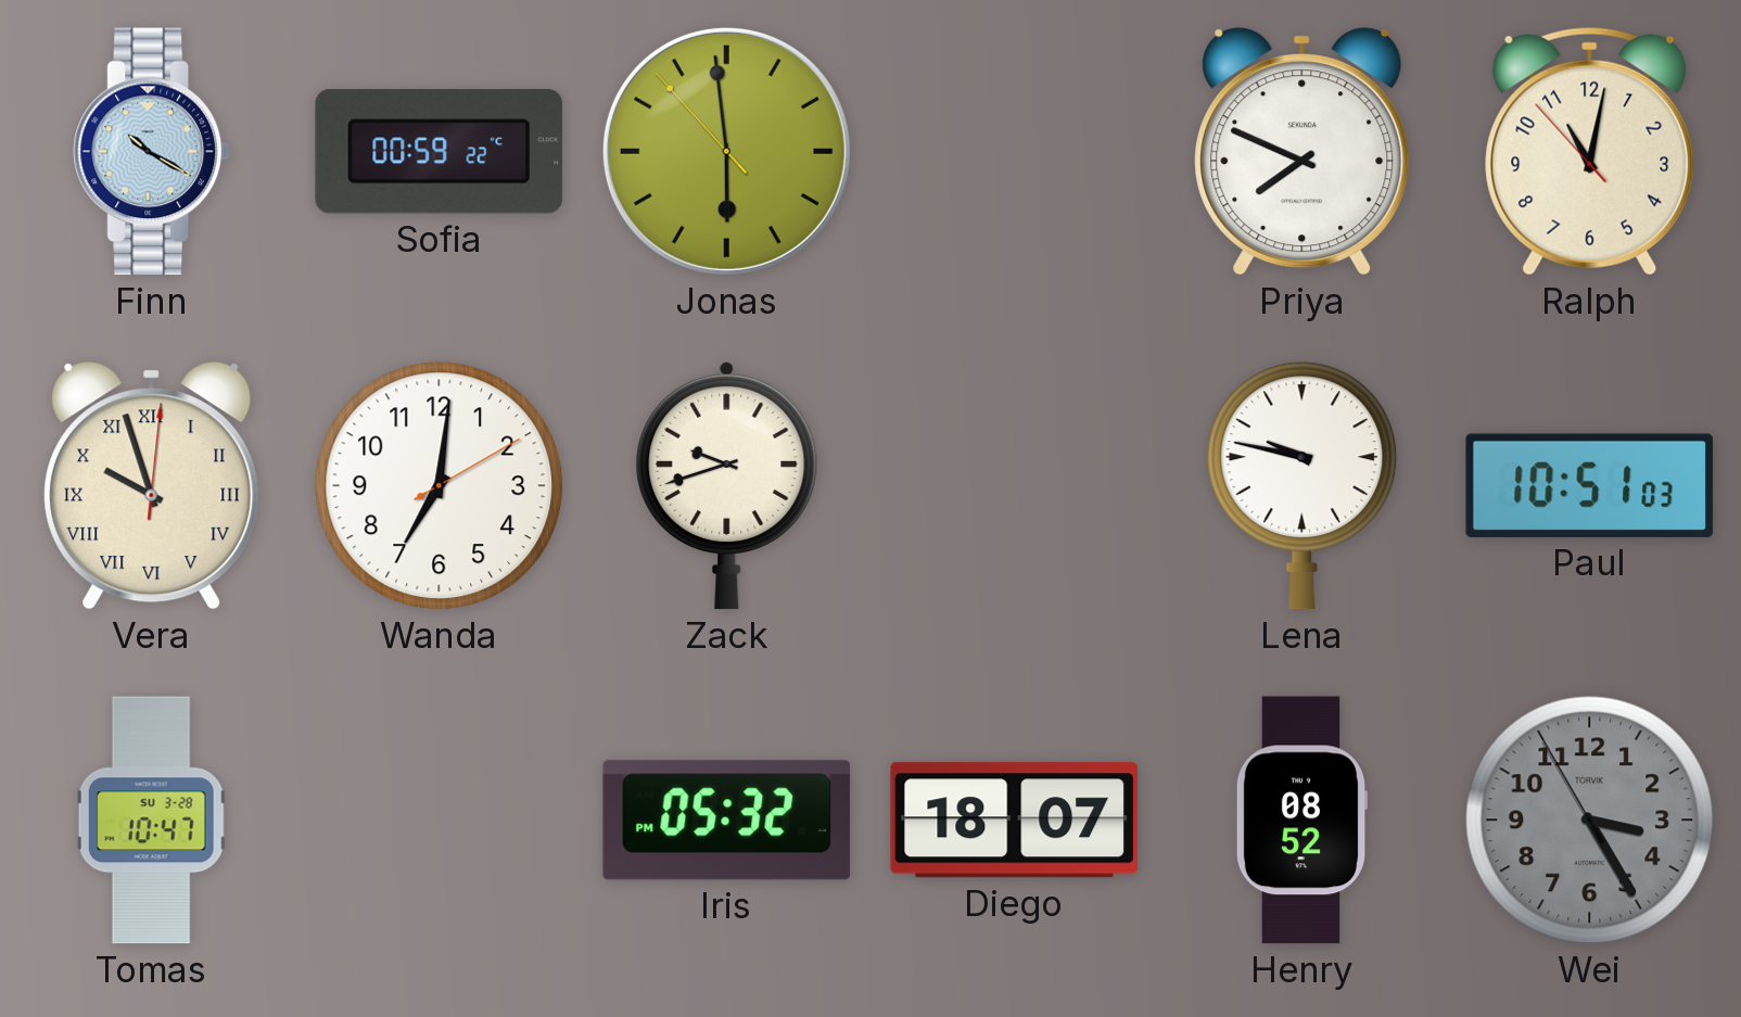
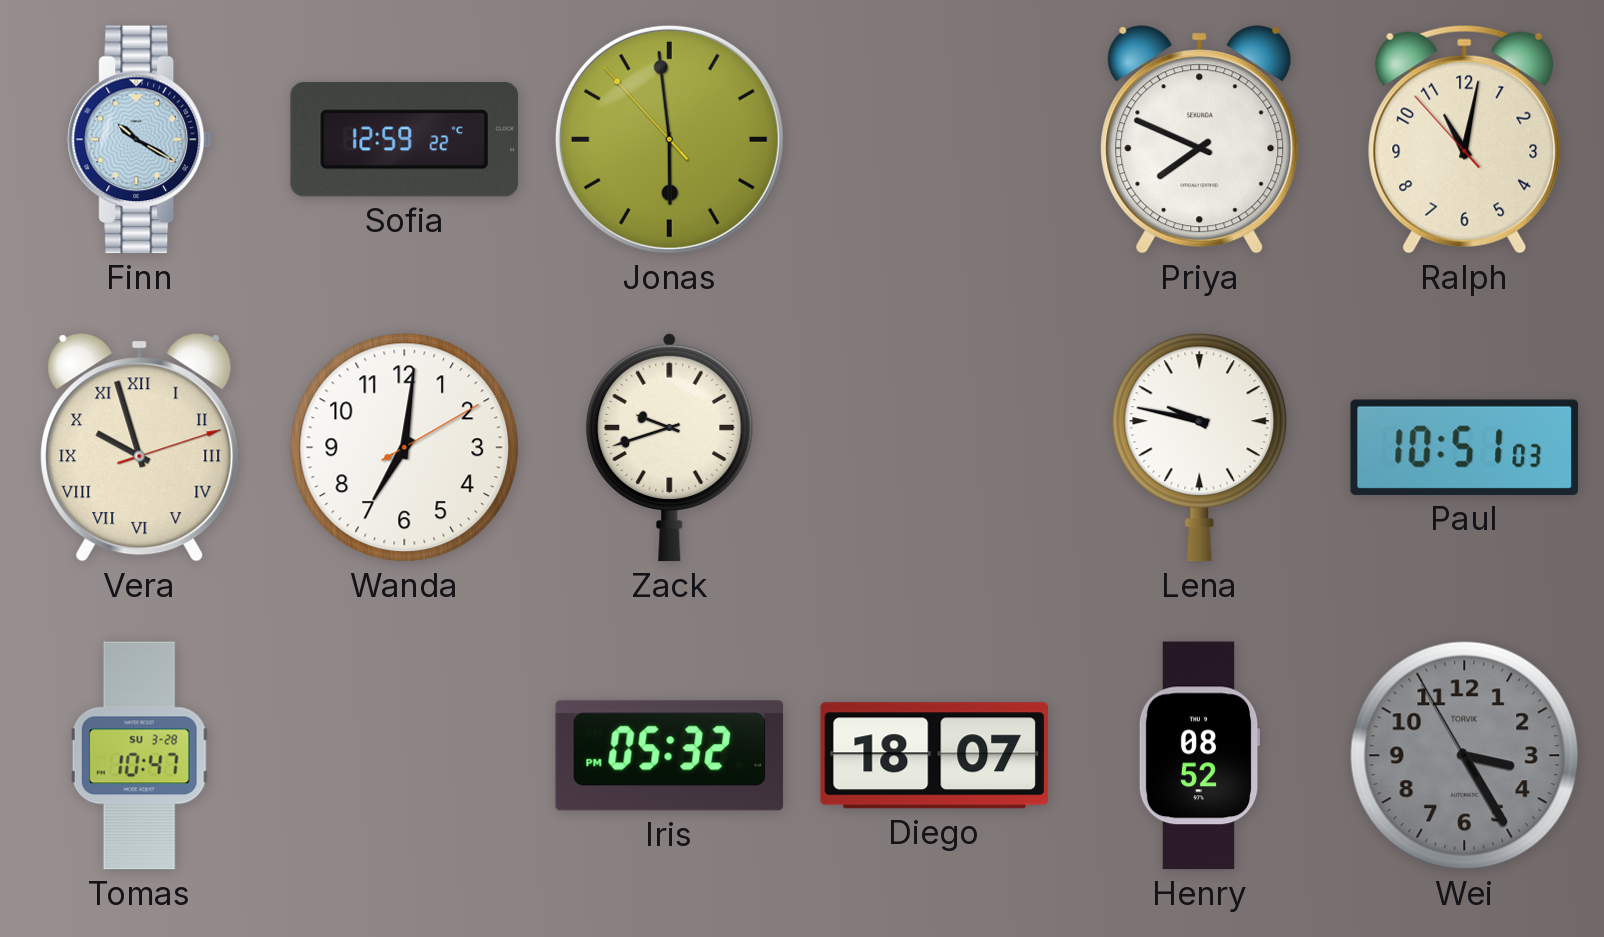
Sofia: 00:59 -> 12:59 (405, 140)
Vera: 9:57:01 -> 9:57:12 (140, 448)
